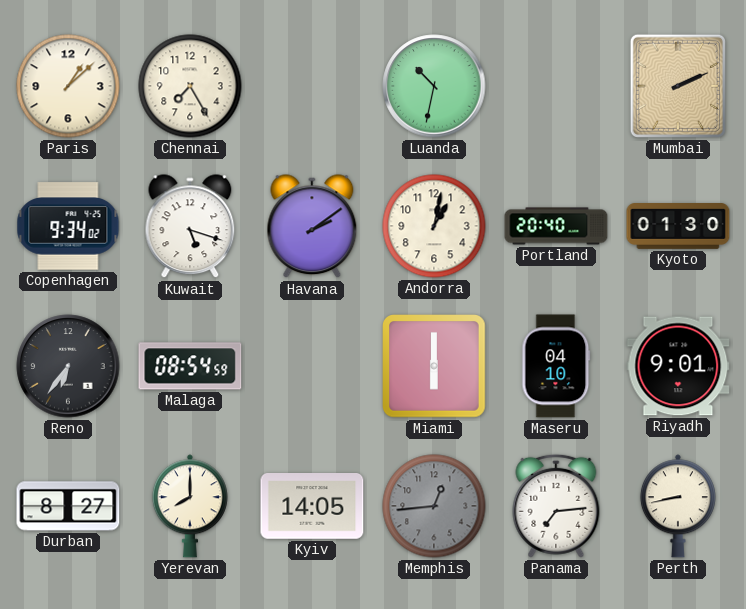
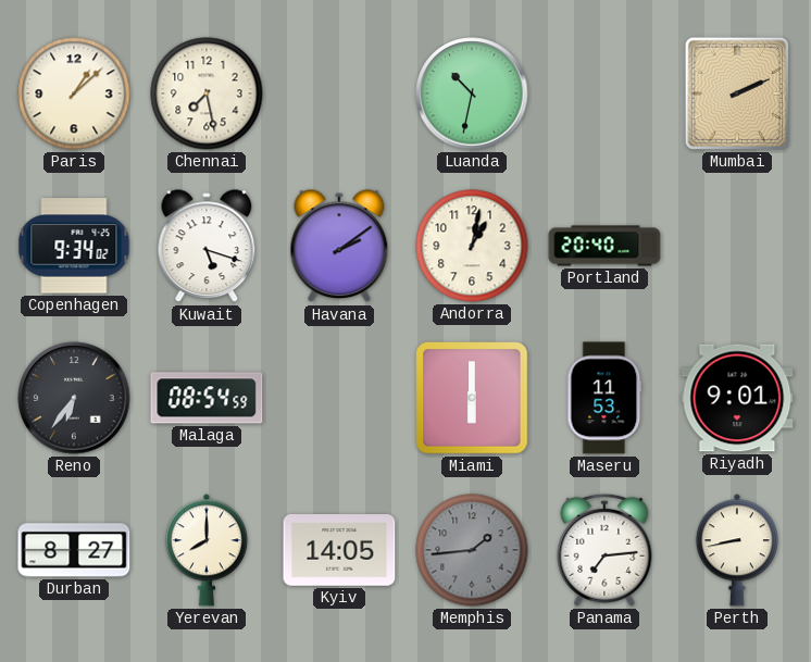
Chennai: 7:25 -> 7:28 (207, 93)
Kyoto: 01:30 -> none (678, 227)
Maseru: 04:10 -> 11:53 (604, 398)
Memphis: 12:44 -> 1:44 (472, 550)
